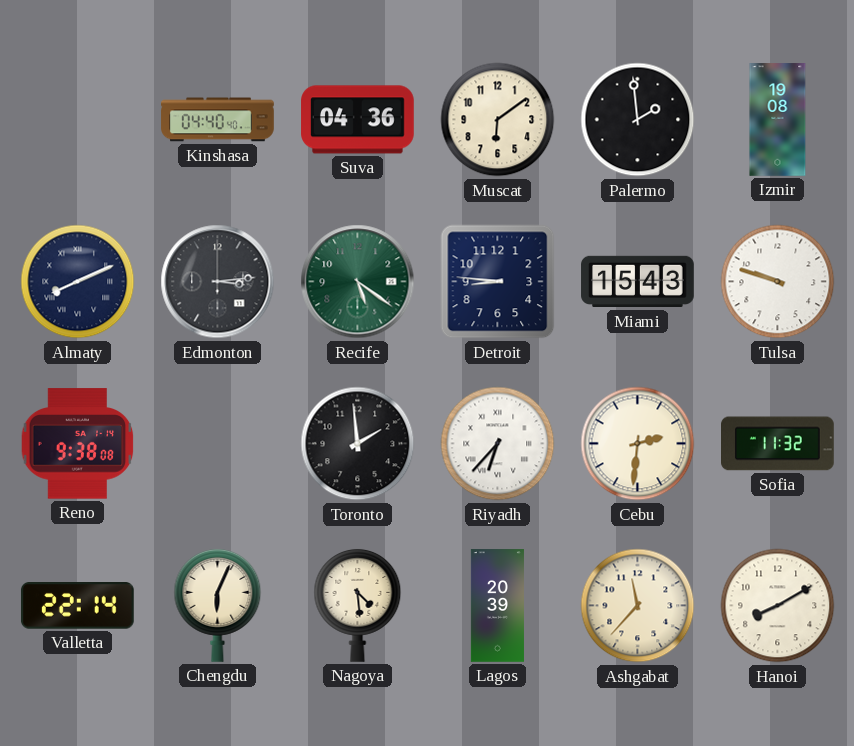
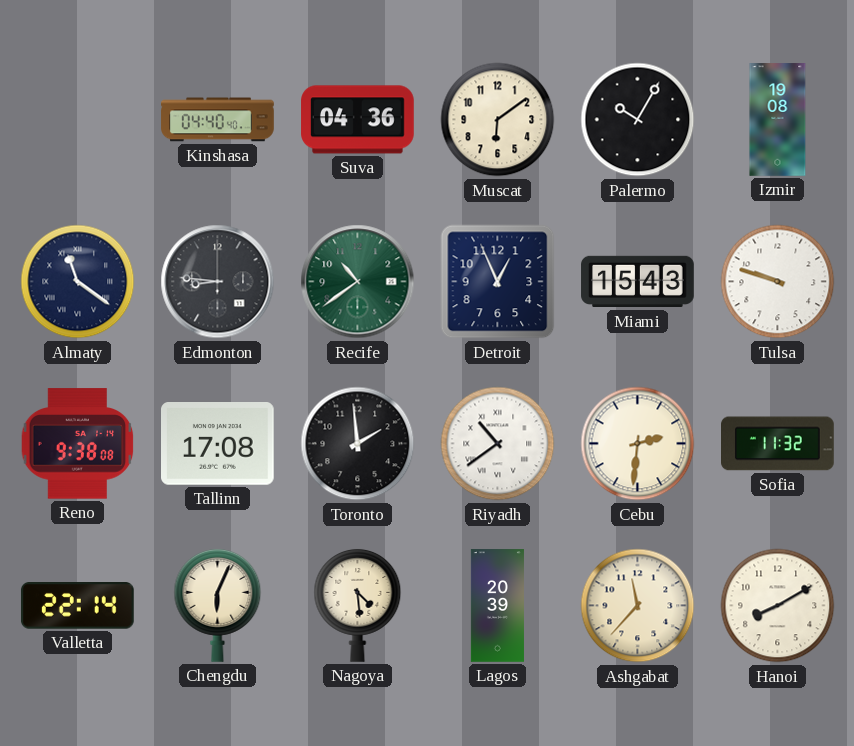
Palermo: 1:59 -> 10:05 (638, 120)
Almaty: 8:11 -> 11:21 (78, 282)
Edmonton: 3:14 -> 8:46 (218, 282)
Recife: 5:21 -> 10:39 (358, 282)
Detroit: 8:46 -> 12:56 (498, 282)
Tallinn: none -> 17:08 (218, 444)
Riyadh: 6:37 -> 10:39 (498, 444)
